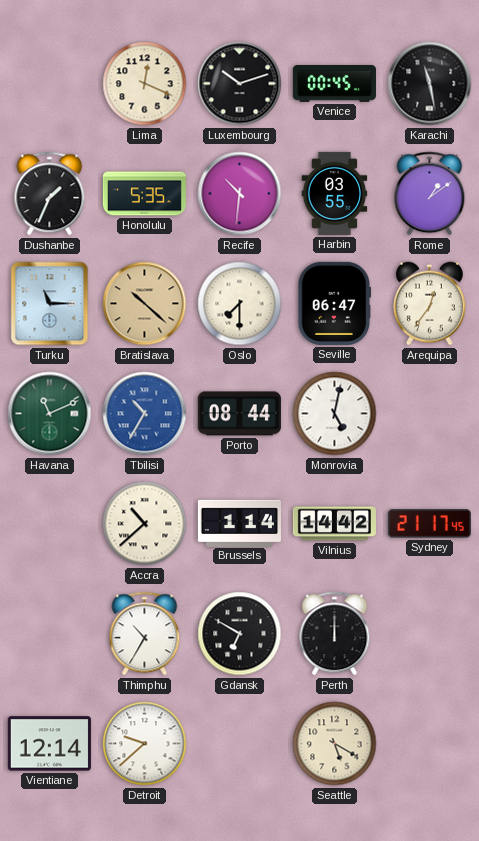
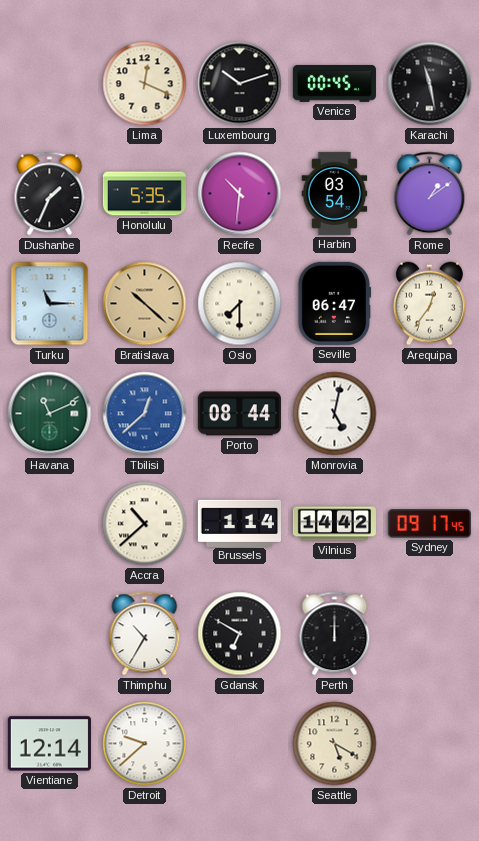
Harbin: 03:55 -> 03:54 (335, 193)
Tbilisi: 10:35 -> 12:38 (145, 414)
Sydney: 21:17 -> 09:17 (429, 524)
